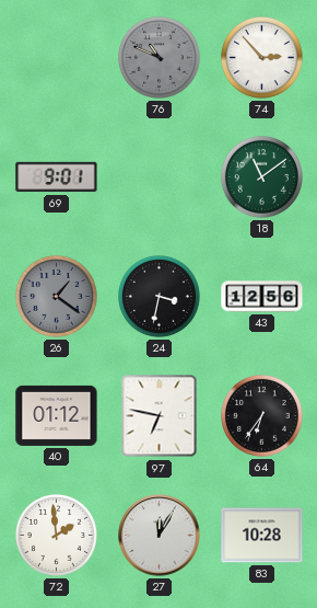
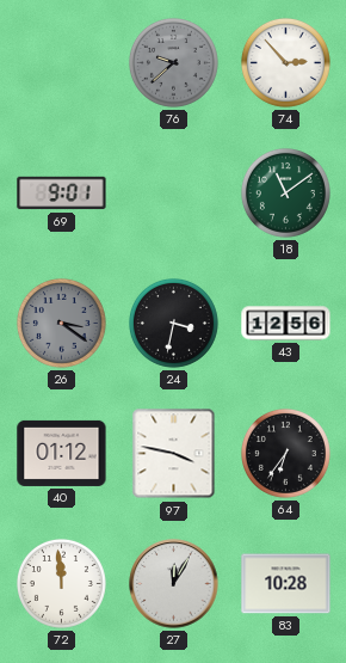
76: 10:49 -> 9:38 (173, 62)
26: 1:21 -> 3:21 (61, 323)
97: 6:47 -> 3:47 (174, 454)
72: 1:59 -> 11:59 (61, 583)
